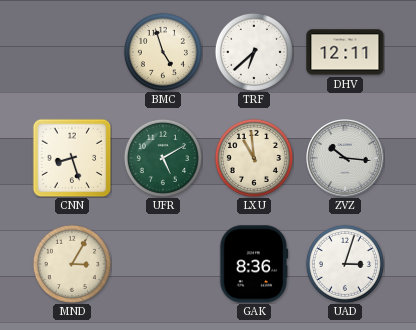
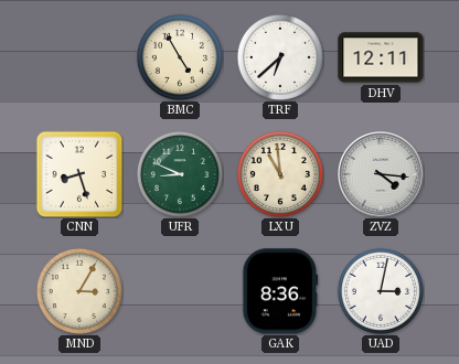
BMC: 4:57 -> 4:55 (180, 57)
UFR: 5:10 -> 8:49 (180, 174)
ZVZ: 10:16 -> 4:16 (381, 174)
UAD: 3:03 -> 3:02 (381, 291)
